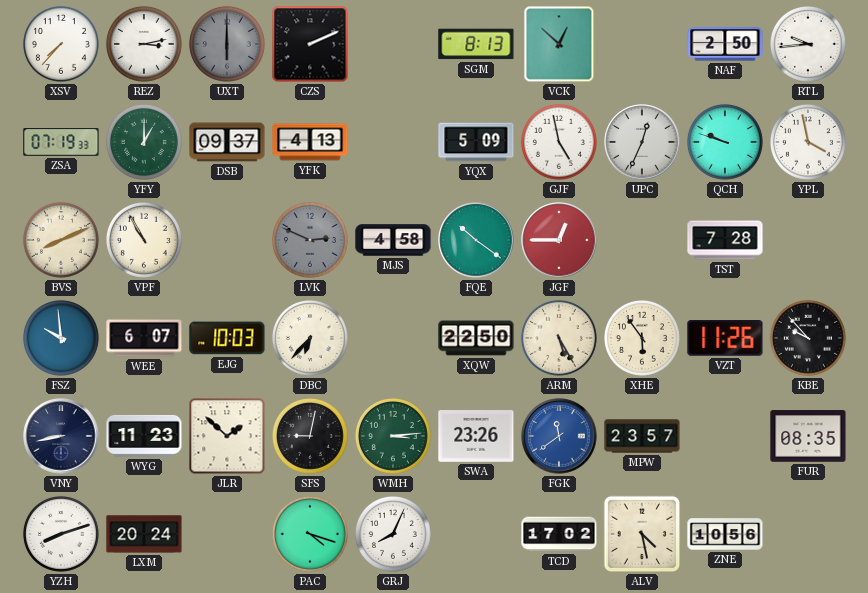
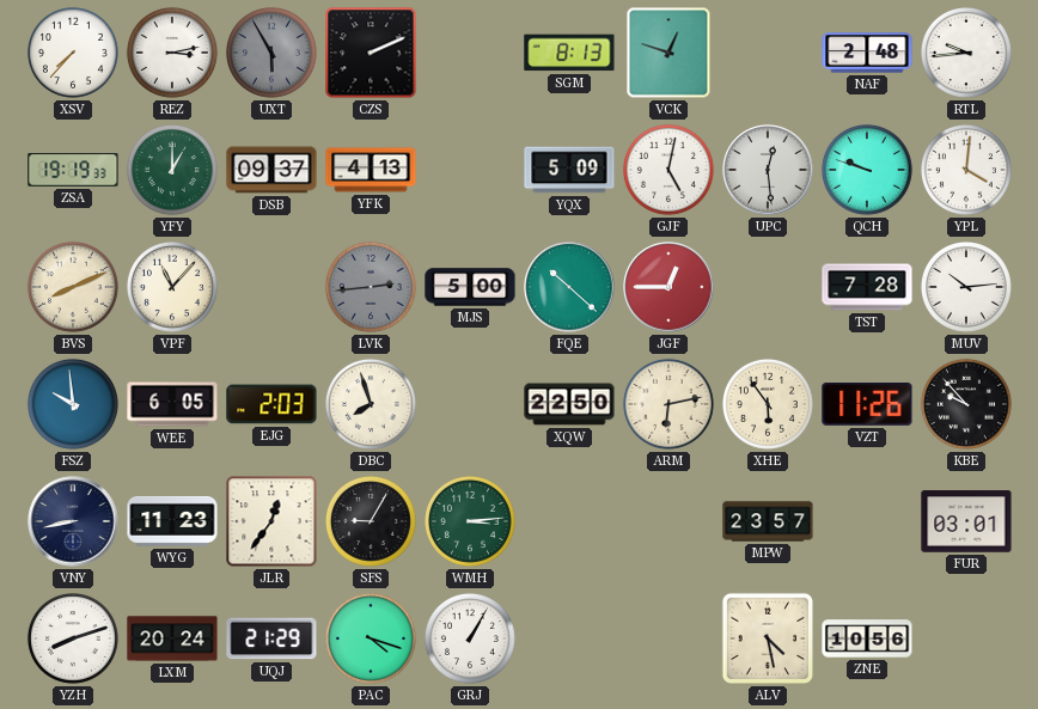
UXT: 6:00 -> 5:55 (271, 53)
VCK: 12:52 -> 12:48 (668, 53)
NAF: 2:50 -> 2:48 (867, 53)
ZSA: 07:19 -> 19:19 (73, 170)
GJF: 4:58 -> 5:02 (668, 170)
UPC: 12:34 -> 12:29 (768, 170)
YPL: 3:58 -> 4:01 (966, 170)
VPF: 10:55 -> 11:07 (172, 287)
LVK: 2:49 -> 2:44 (371, 287)
MJS: 4:58 -> 5:00 (470, 287)
FQE: 10:21 -> 10:22 (569, 287)
MUV: none -> 10:14 (966, 287)
WEE: 6:07 -> 6:05 (172, 404)
EJG: 10:03 -> 2:03 (271, 404)
DBC: 6:37 -> 7:57 (371, 404)
ARM: 5:25 -> 6:13 (668, 404)
JLR: 1:52 -> 12:36 (271, 521)
SFS: 9:02 -> 9:05 (371, 521)
SWA: 23:26 -> none (476, 437)
FGK: 11:39 -> none (559, 436)
FUR: 08:35 -> 03:01 (966, 521)
UQJ: none -> 21:29 (271, 638)
GRJ: 8:04 -> 1:05 (470, 638)
TCD: 17:02 -> none (559, 534)
